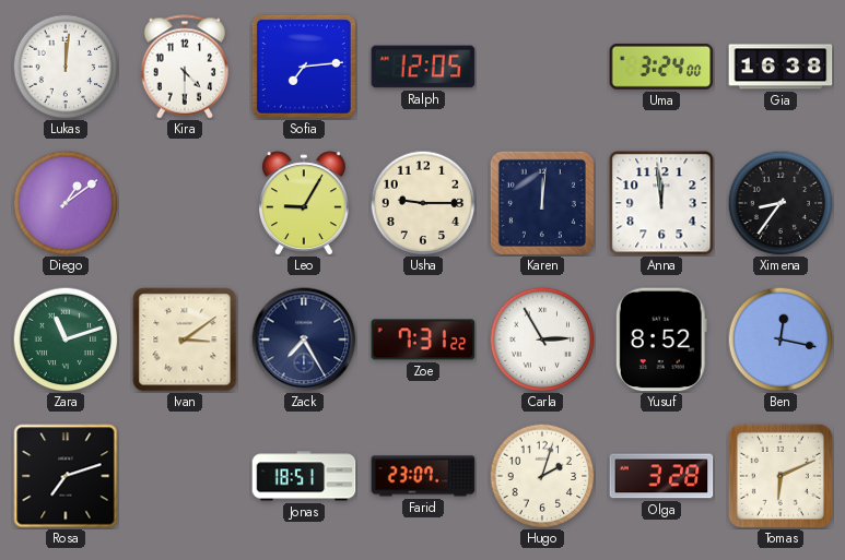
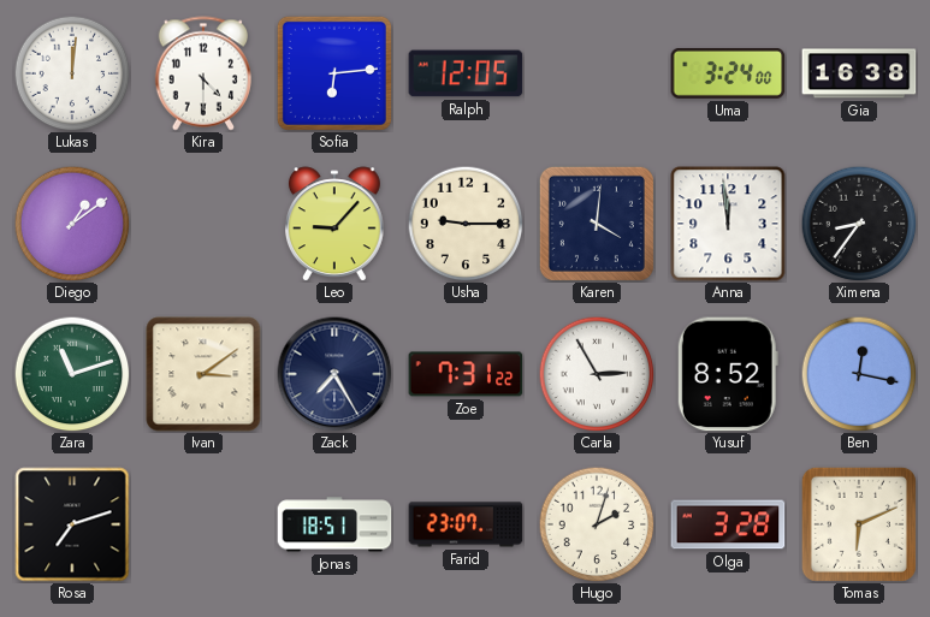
Sofia: 7:14 -> 6:14 (334, 73)
Leo: 9:05 -> 9:07 (334, 224)
Karen: 12:01 -> 4:01 (597, 224)
